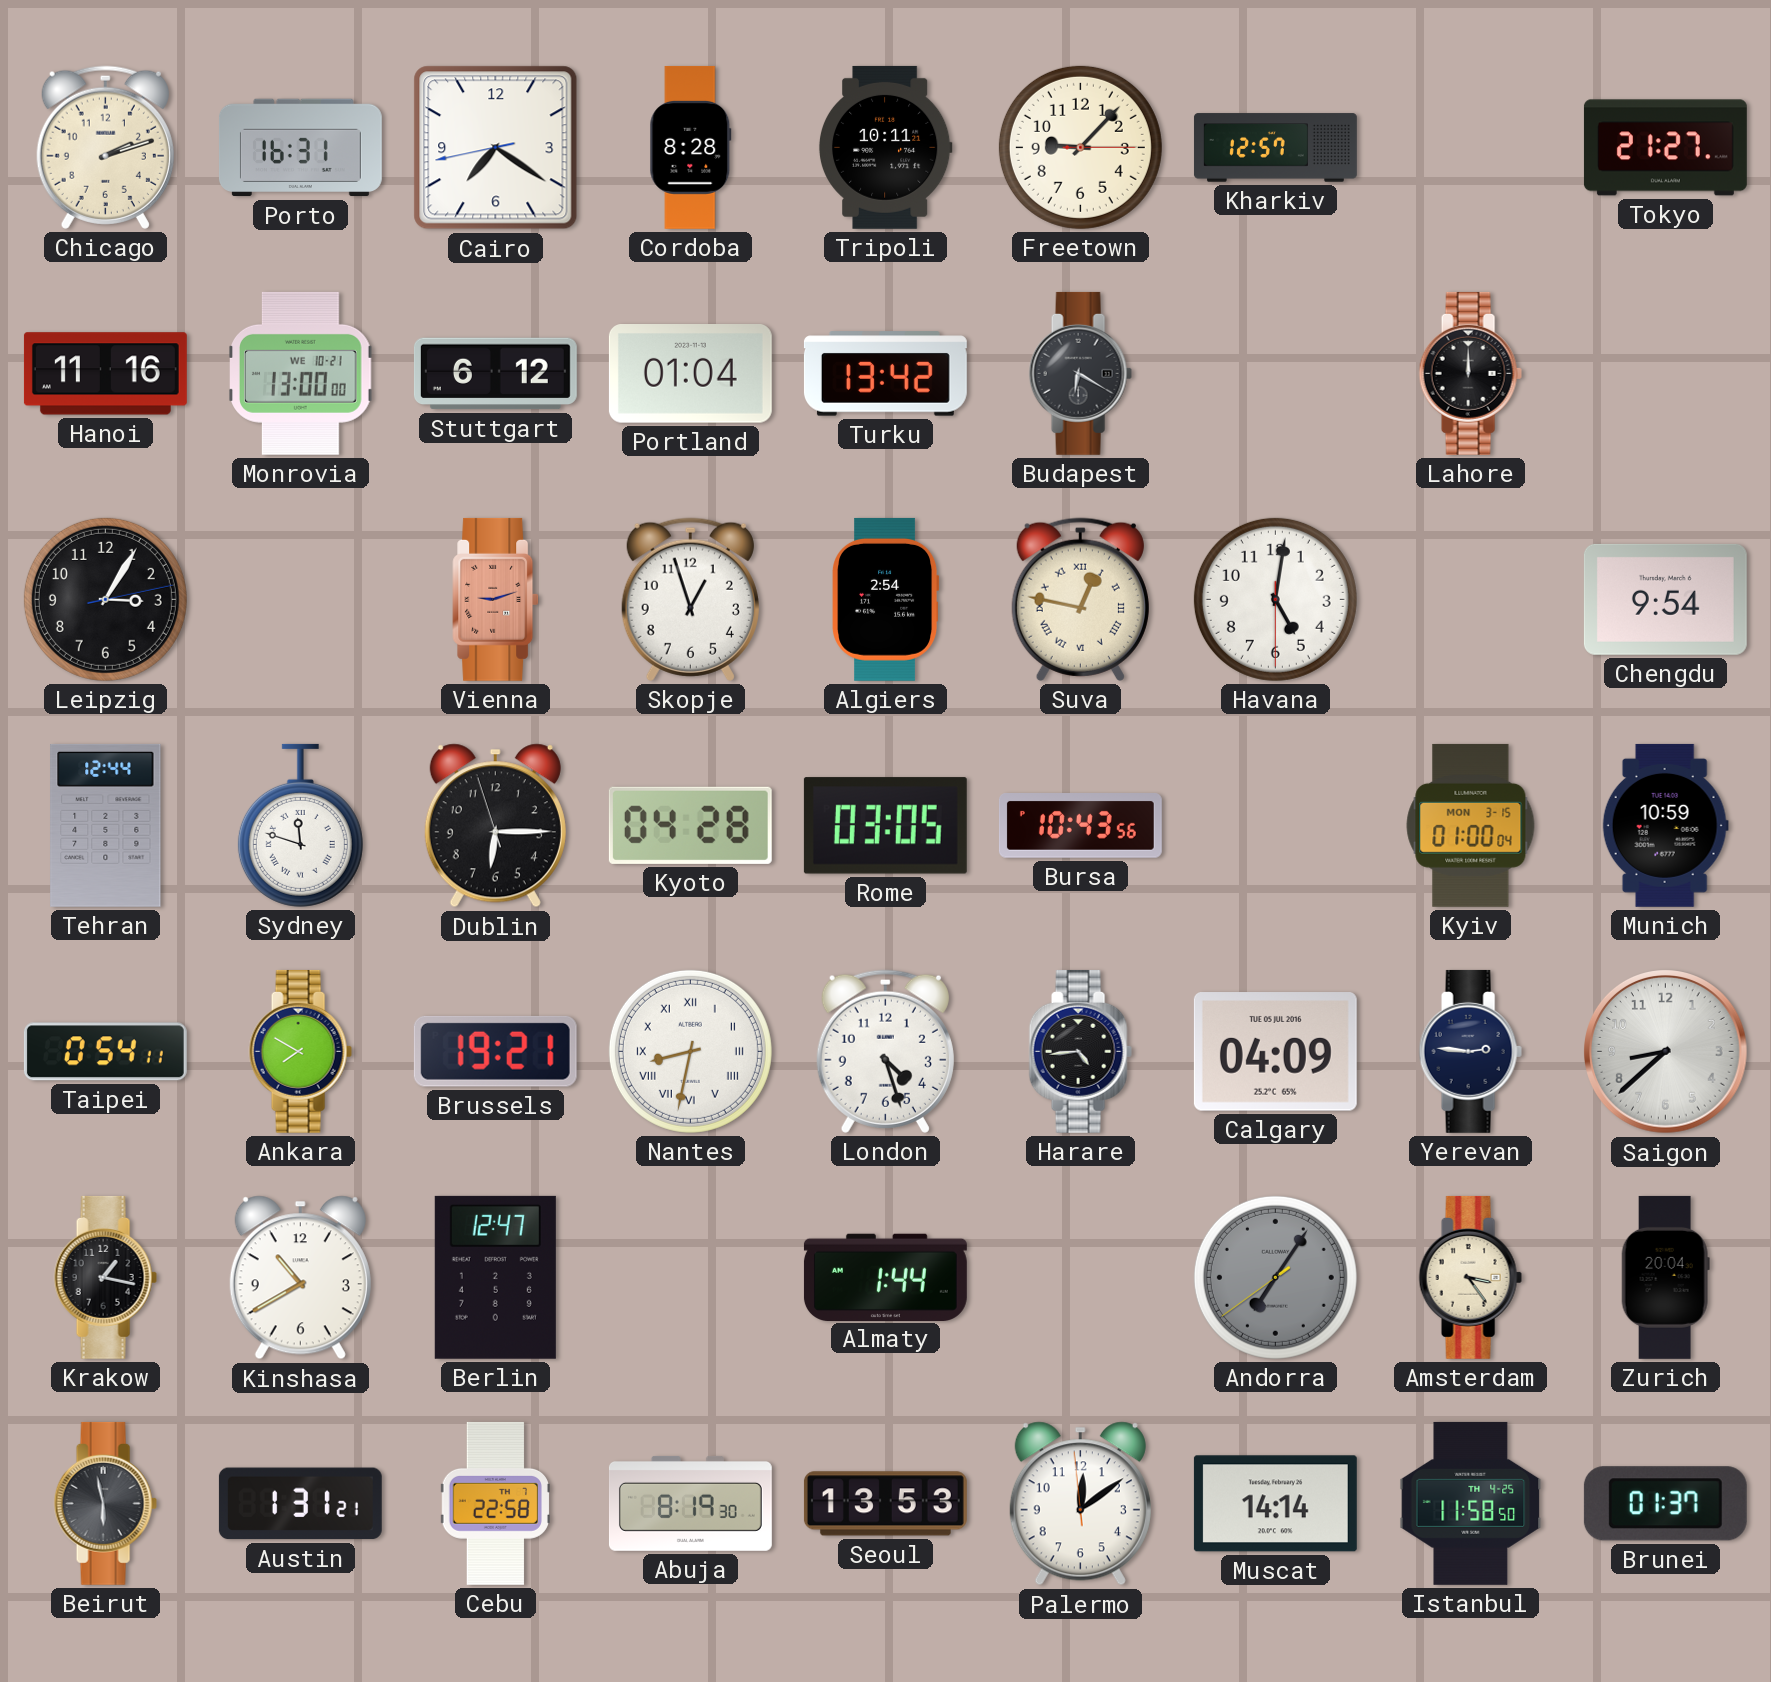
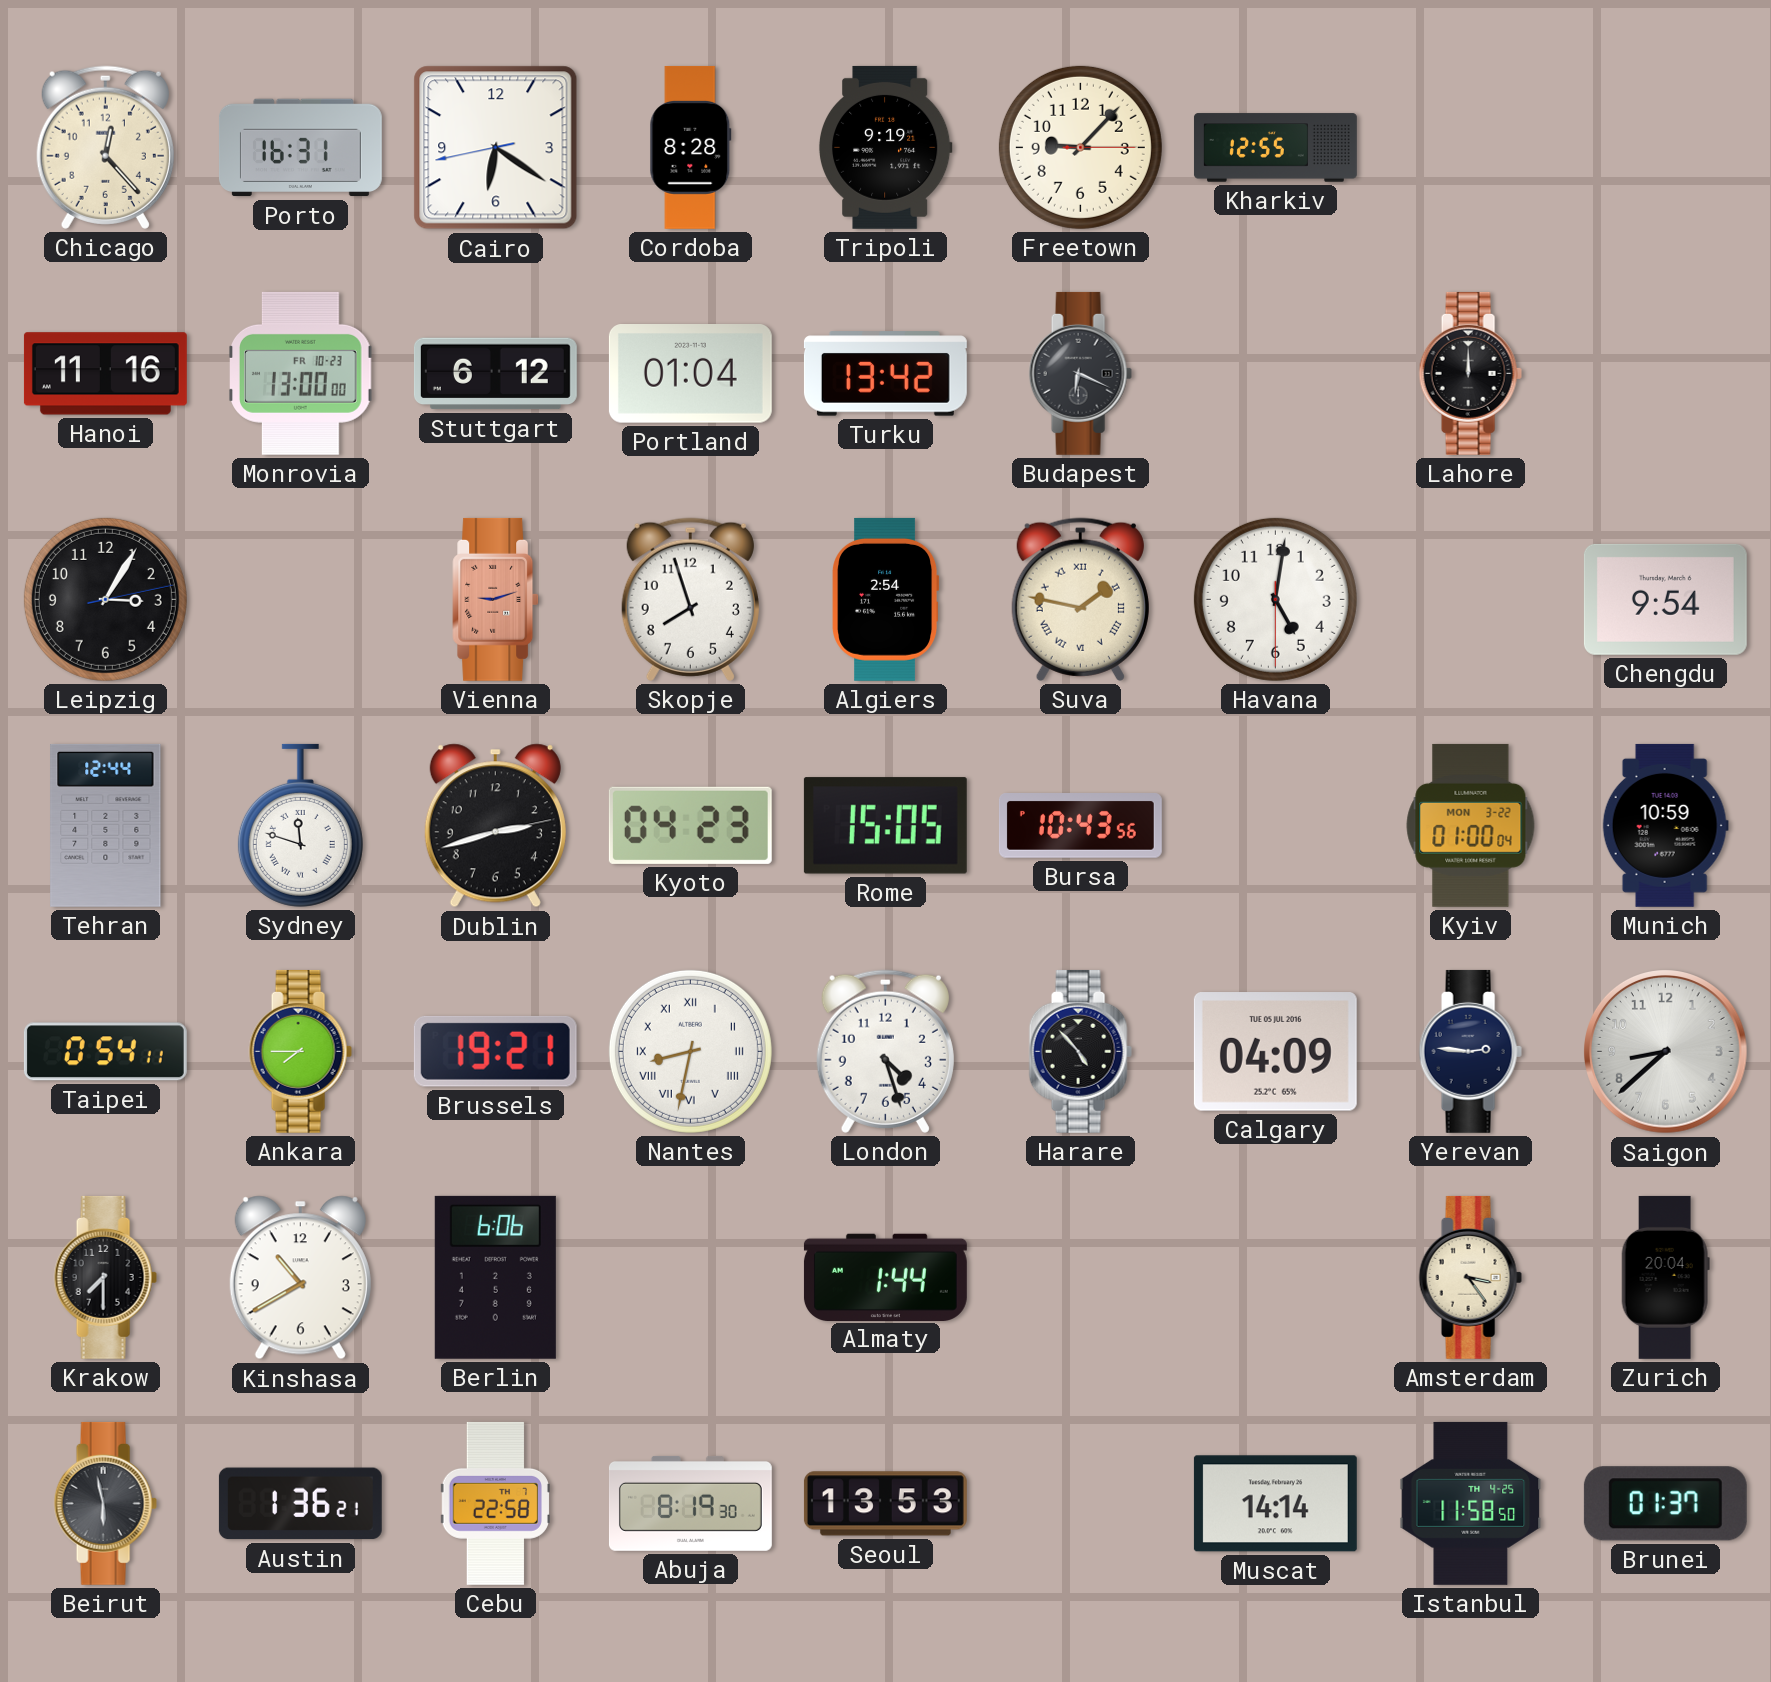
Chicago: 2:12 -> 12:23 (105, 147)
Cairo: 7:20 -> 6:20 (496, 148)
Tripoli: 10:11 -> 9:19 (885, 147)
Kharkiv: 12:57 -> 12:55 (1275, 148)
Tokyo: 21:27 -> none (1665, 148)
Monrovia date: WE 10-21 -> FR 10-23 (301, 373)
Budapest: 6:20 -> 6:19 (1080, 373)
Skopje: 12:57 -> 7:57 (690, 599)
Suva: 12:47 -> 1:47 (1080, 599)
Dublin: 6:14 -> 2:42 (495, 826)
Kyoto: 04:28 -> 04:23 (690, 825)
Rome: 03:05 -> 15:05 (885, 826)
Kyiv date: MON 3-15 -> MON 3-22 (1471, 825)
Ankara: 7:50 -> 7:45 (300, 1051)
Harare: 4:44 -> 4:53 (1080, 1051)
Krakow: 1:17 -> 7:30 (105, 1277)
Berlin: 12:47 -> 6:06 (495, 1277)
Andorra: 7:05 -> none (1275, 1277)
Austin: 1:31 -> 1:36 (300, 1504)
Palermo: 12:08 -> none (1080, 1504)
